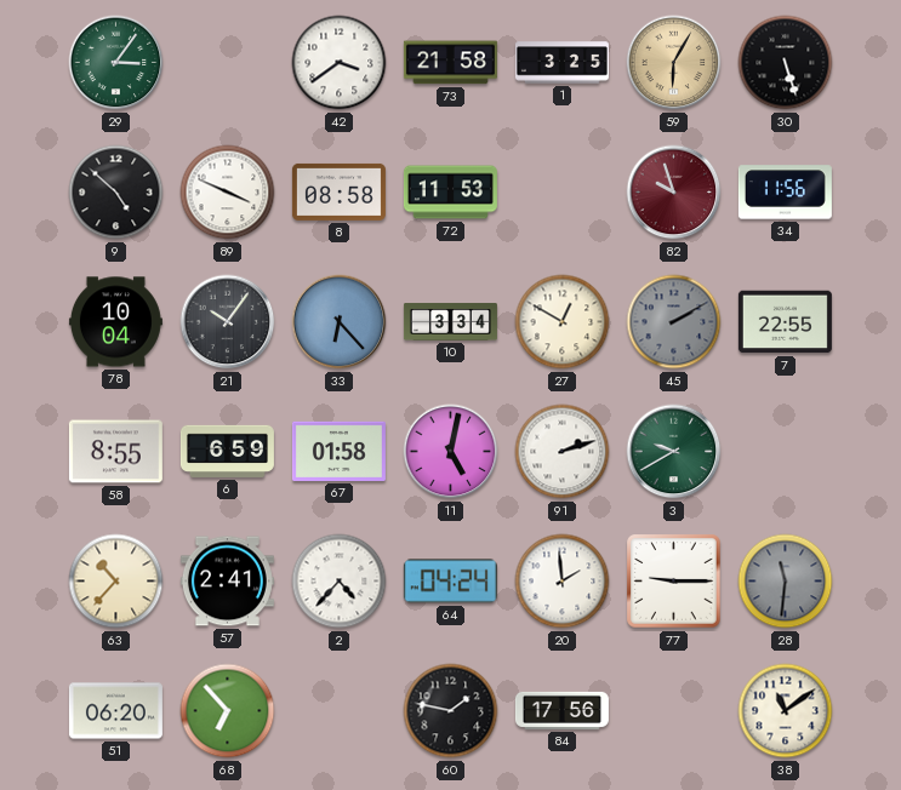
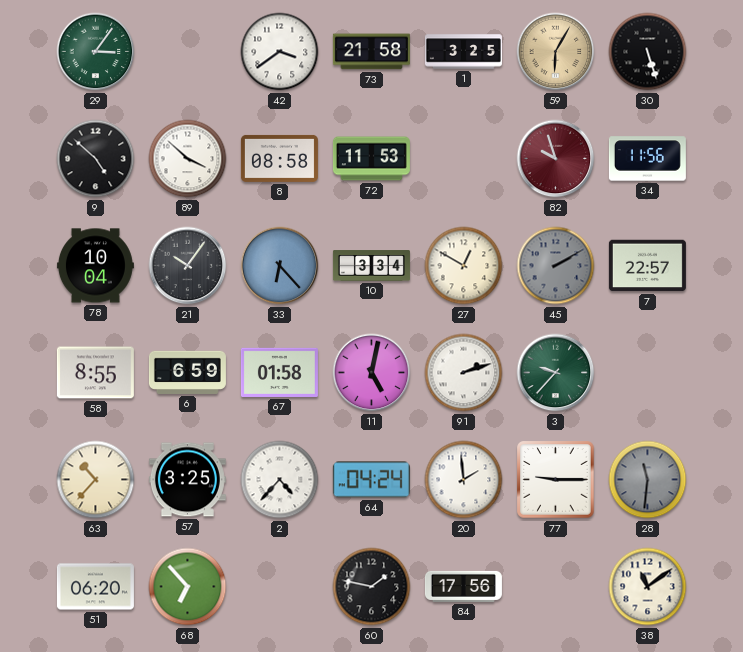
89: 3:49 -> 3:52 (188, 159)
7: 22:55 -> 22:57 (647, 266)
3: 9:40 -> 9:37 (556, 373)
57: 2:41 -> 3:25 (187, 480)
